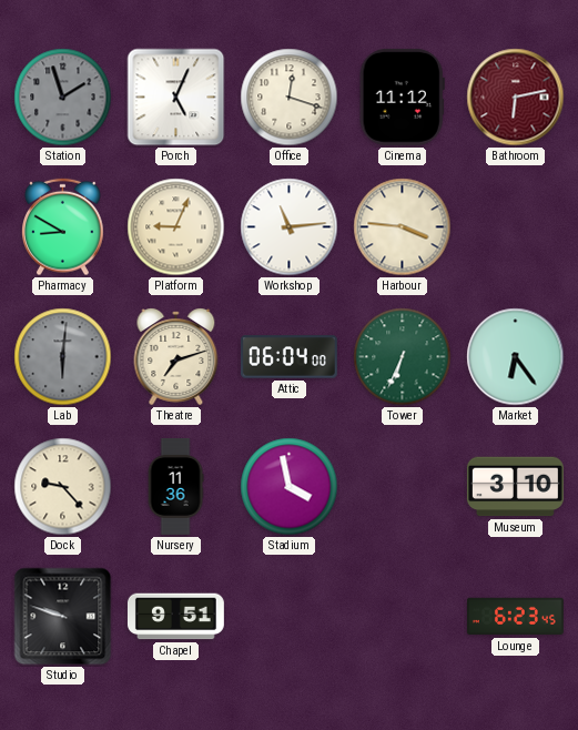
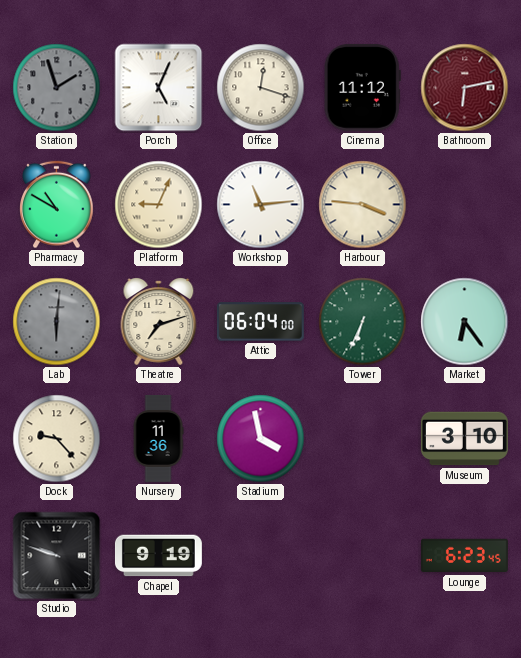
Pharmacy: 8:50 -> 10:50 (57, 205)
Chapel: 9:51 -> 9:19 (158, 556)
